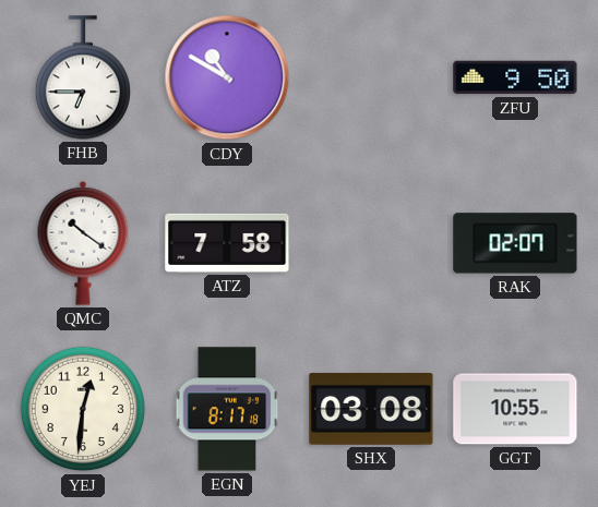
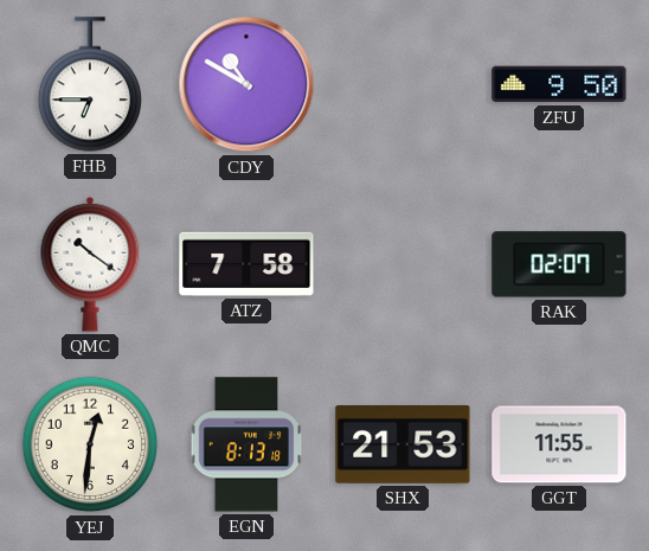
EGN: 8:17 -> 8:13 (246, 444)
SHX: 03:08 -> 21:53 (403, 446)
GGT: 10:55 -> 11:55 (559, 444)
